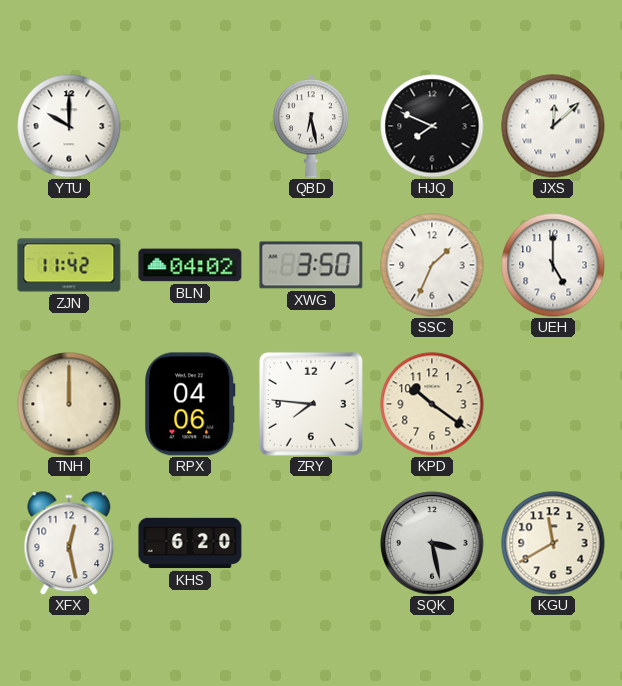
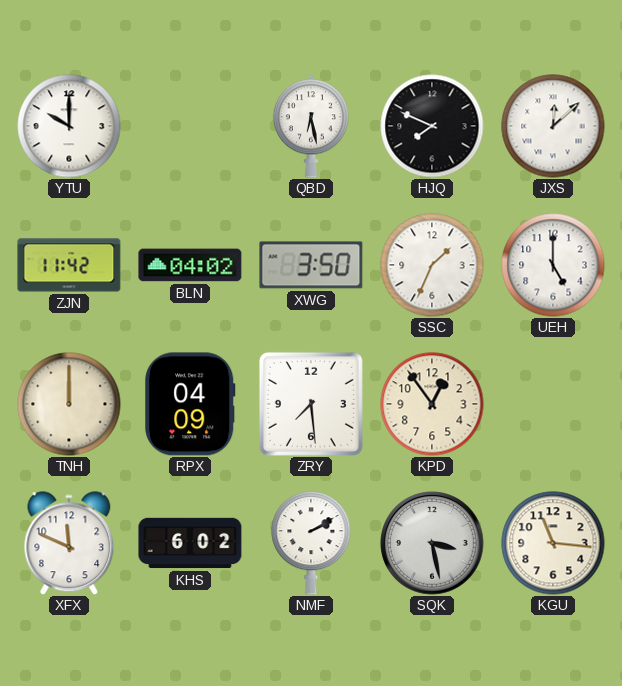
RPX: 04:06 -> 04:09 (190, 404)
ZRY: 7:46 -> 7:29 (311, 404)
KPD: 10:21 -> 12:54 (432, 404)
XFX: 12:28 -> 11:49 (69, 543)
KHS: 6:20 -> 6:02 (190, 543)
NMF: none -> 2:10 (311, 543)
KGU: 11:40 -> 11:16 (553, 543)
